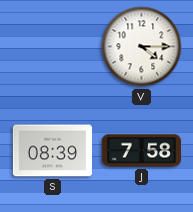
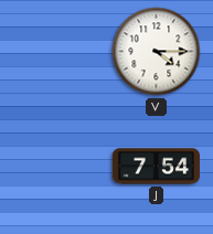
S: 08:39 -> none (52, 151)
J: 7:58 -> 7:54 (156, 167)
